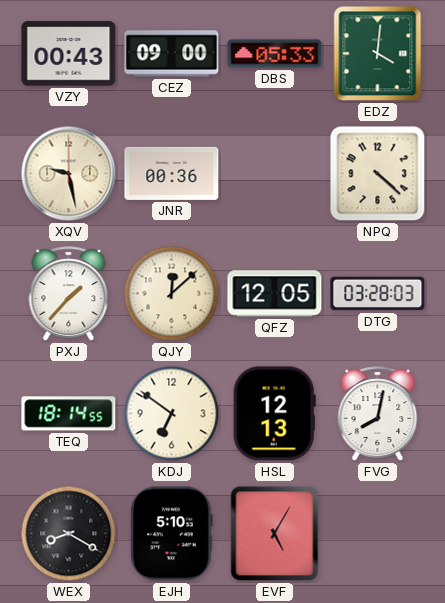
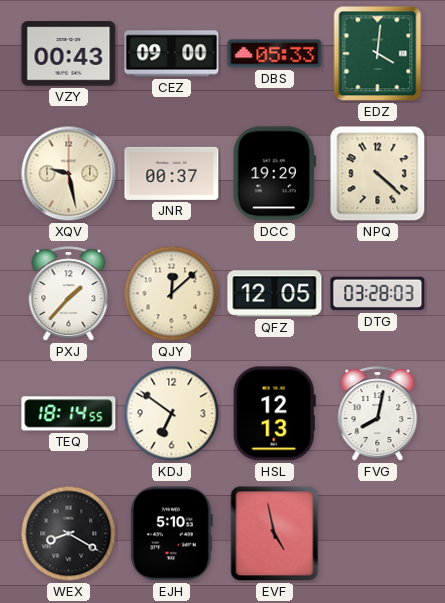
JNR: 00:36 -> 00:37 (172, 173)
DCC: none -> 19:29 (274, 174)
EVF: 5:05 -> 4:58 (275, 534)
